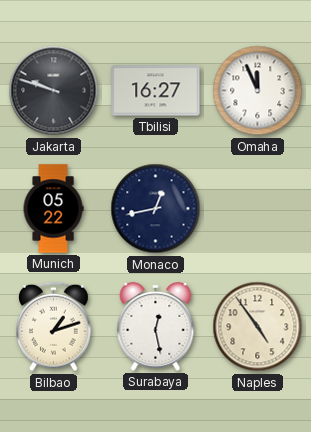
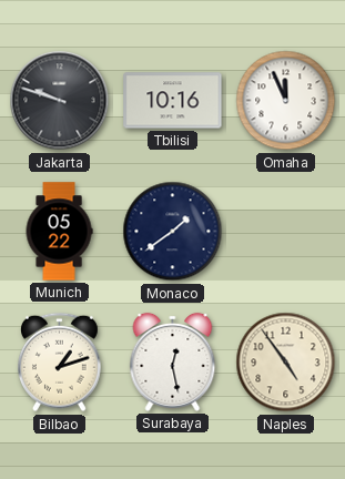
Tbilisi: 16:27 -> 10:16 (173, 101)
Monaco: 12:43 -> 1:39 (173, 232)
